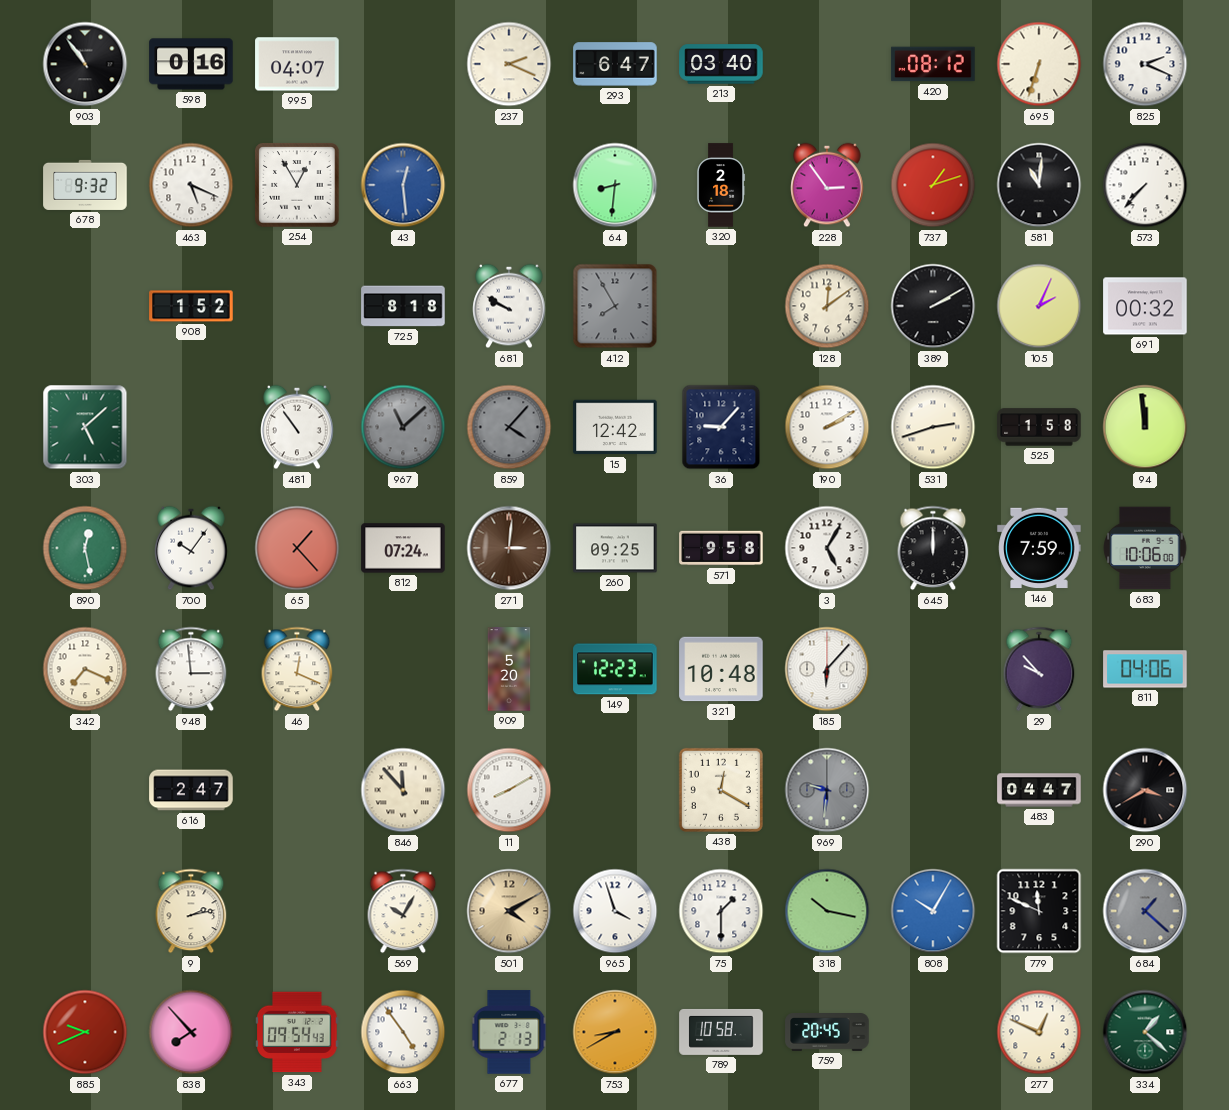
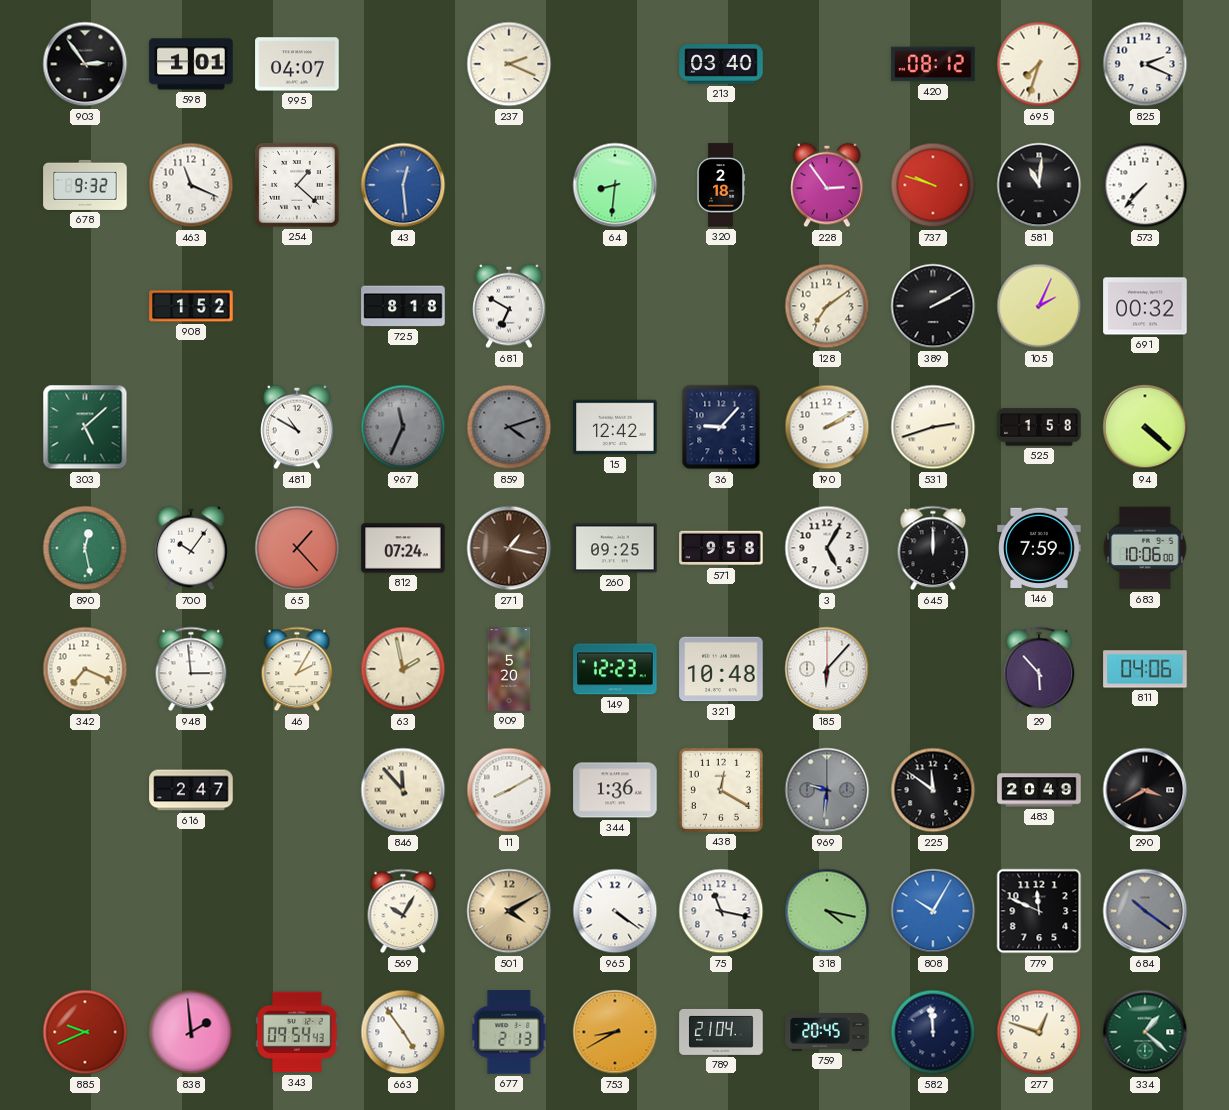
903: 10:54 -> 2:54 (85, 64)
598: 0:16 -> 1:01 (191, 64)
293: 6:47 -> none (615, 64)
695: 6:33 -> 7:33 (1039, 64)
463: 5:19 -> 11:19 (191, 185)
254: 12:55 -> 1:22 (297, 185)
737: 1:12 -> 9:48 (933, 185)
681: 9:50 -> 6:50 (509, 306)
412: 7:55 -> none (615, 306)
128: 12:09 -> 7:09 (827, 306)
481: 10:54 -> 10:50 (297, 427)
967: 11:08 -> 11:34 (403, 427)
859: 4:07 -> 4:12 (509, 427)
94: 11:59 -> 4:22 (1145, 427)
271: 3:01 -> 1:17 (509, 548)
46: 12:19 -> 2:05 (297, 669)
63: none -> 1:58 (403, 669)
29: 9:53 -> 5:53 (1039, 669)
344: none -> 1:36 (615, 790)
225: none -> 11:51 (933, 790)
483: 04:47 -> 20:49 (1039, 790)
9: 2:13 -> none (191, 911)
965: 3:57 -> 4:21 (615, 911)
75: 1:30 -> 11:17 (721, 911)
318: 10:17 -> 4:17 (827, 911)
684: 1:22 -> 10:21 (1145, 911)
838: 7:53 -> 1:59 (191, 1032)
789: 10:58 -> 21:04 (721, 1032)
582: none -> 11:59 (933, 1032)
277: 12:49 -> 12:48 (1039, 1032)
